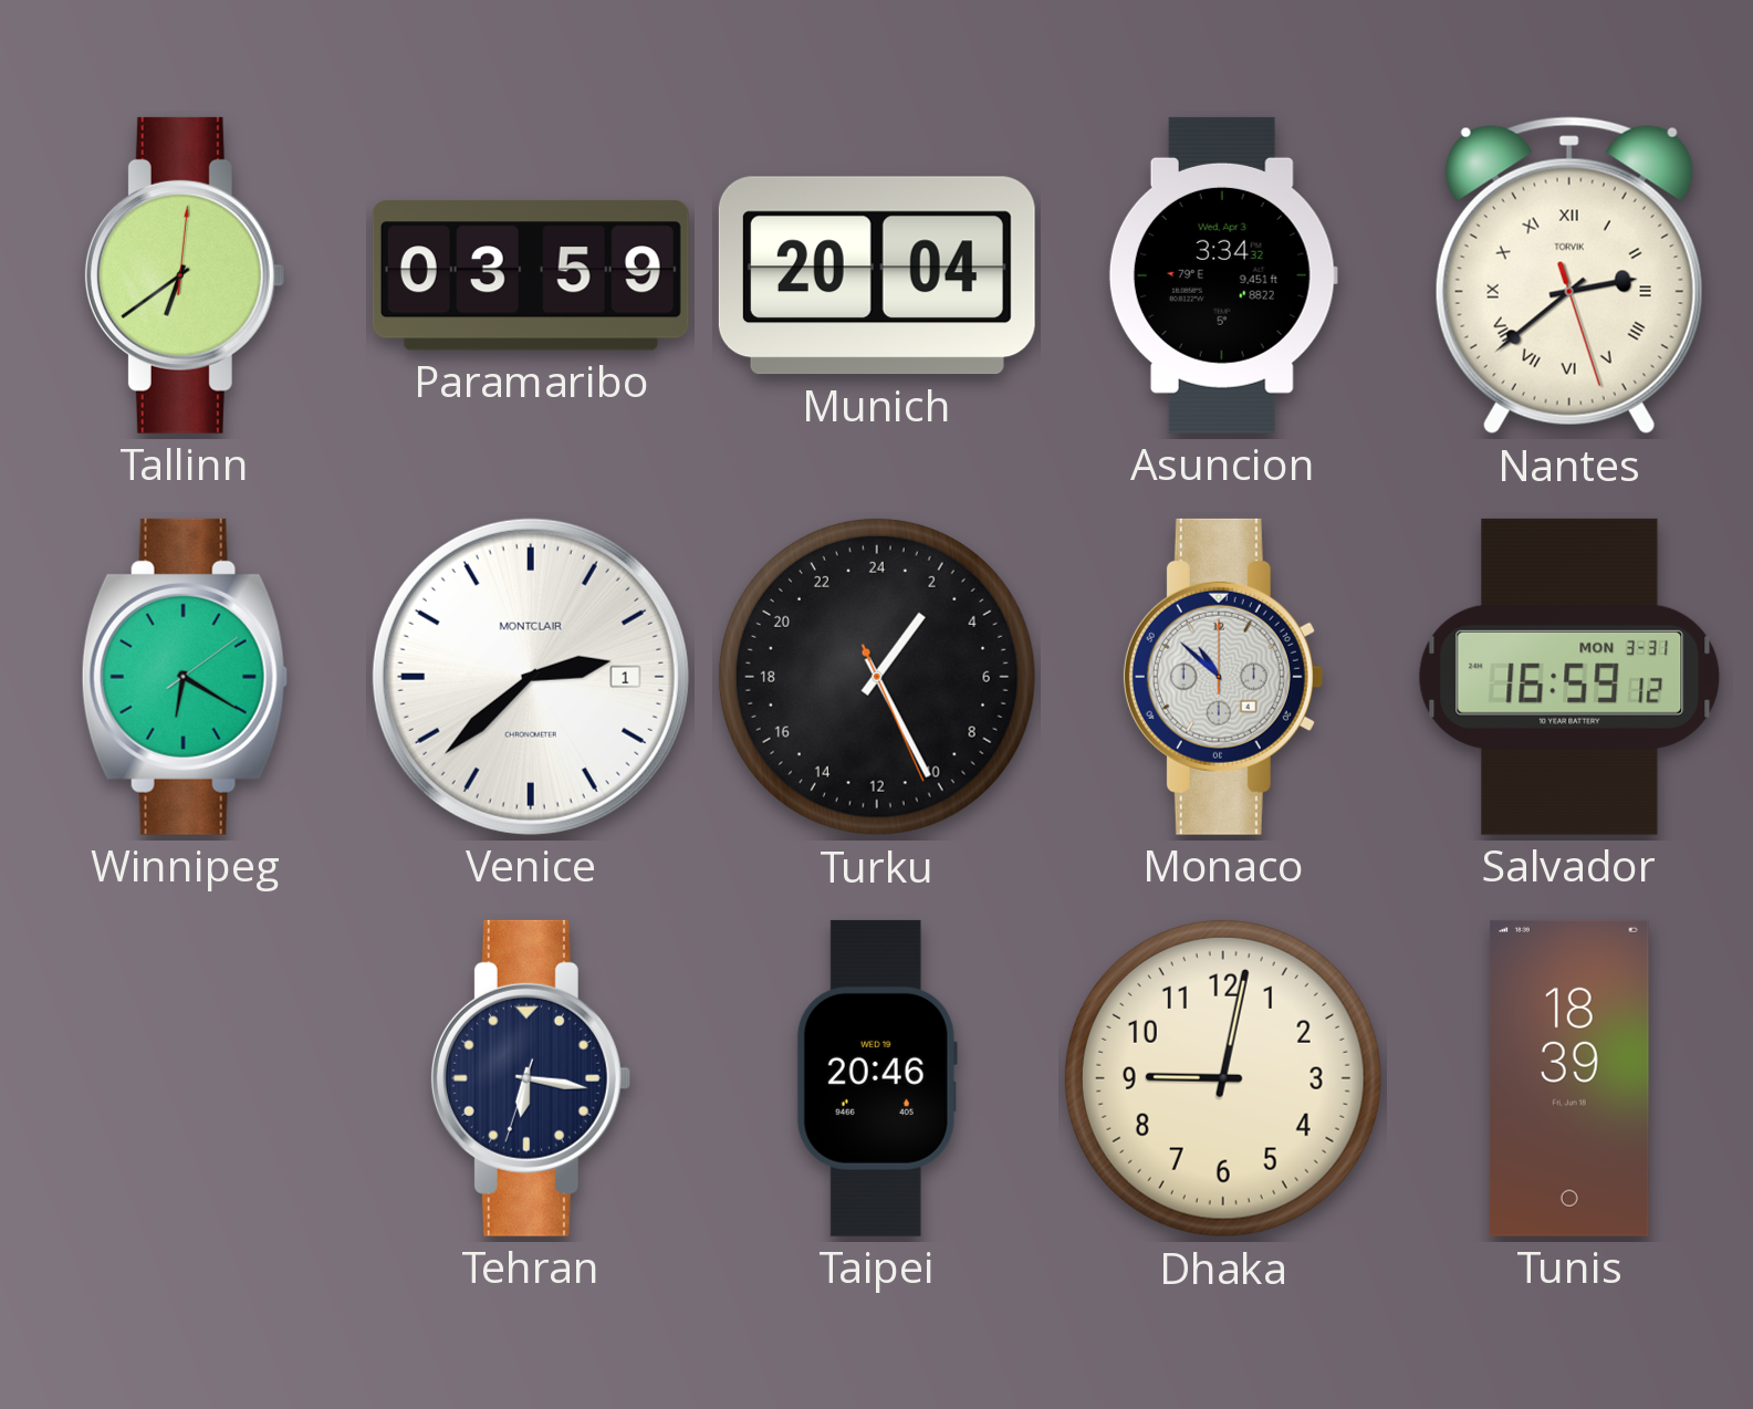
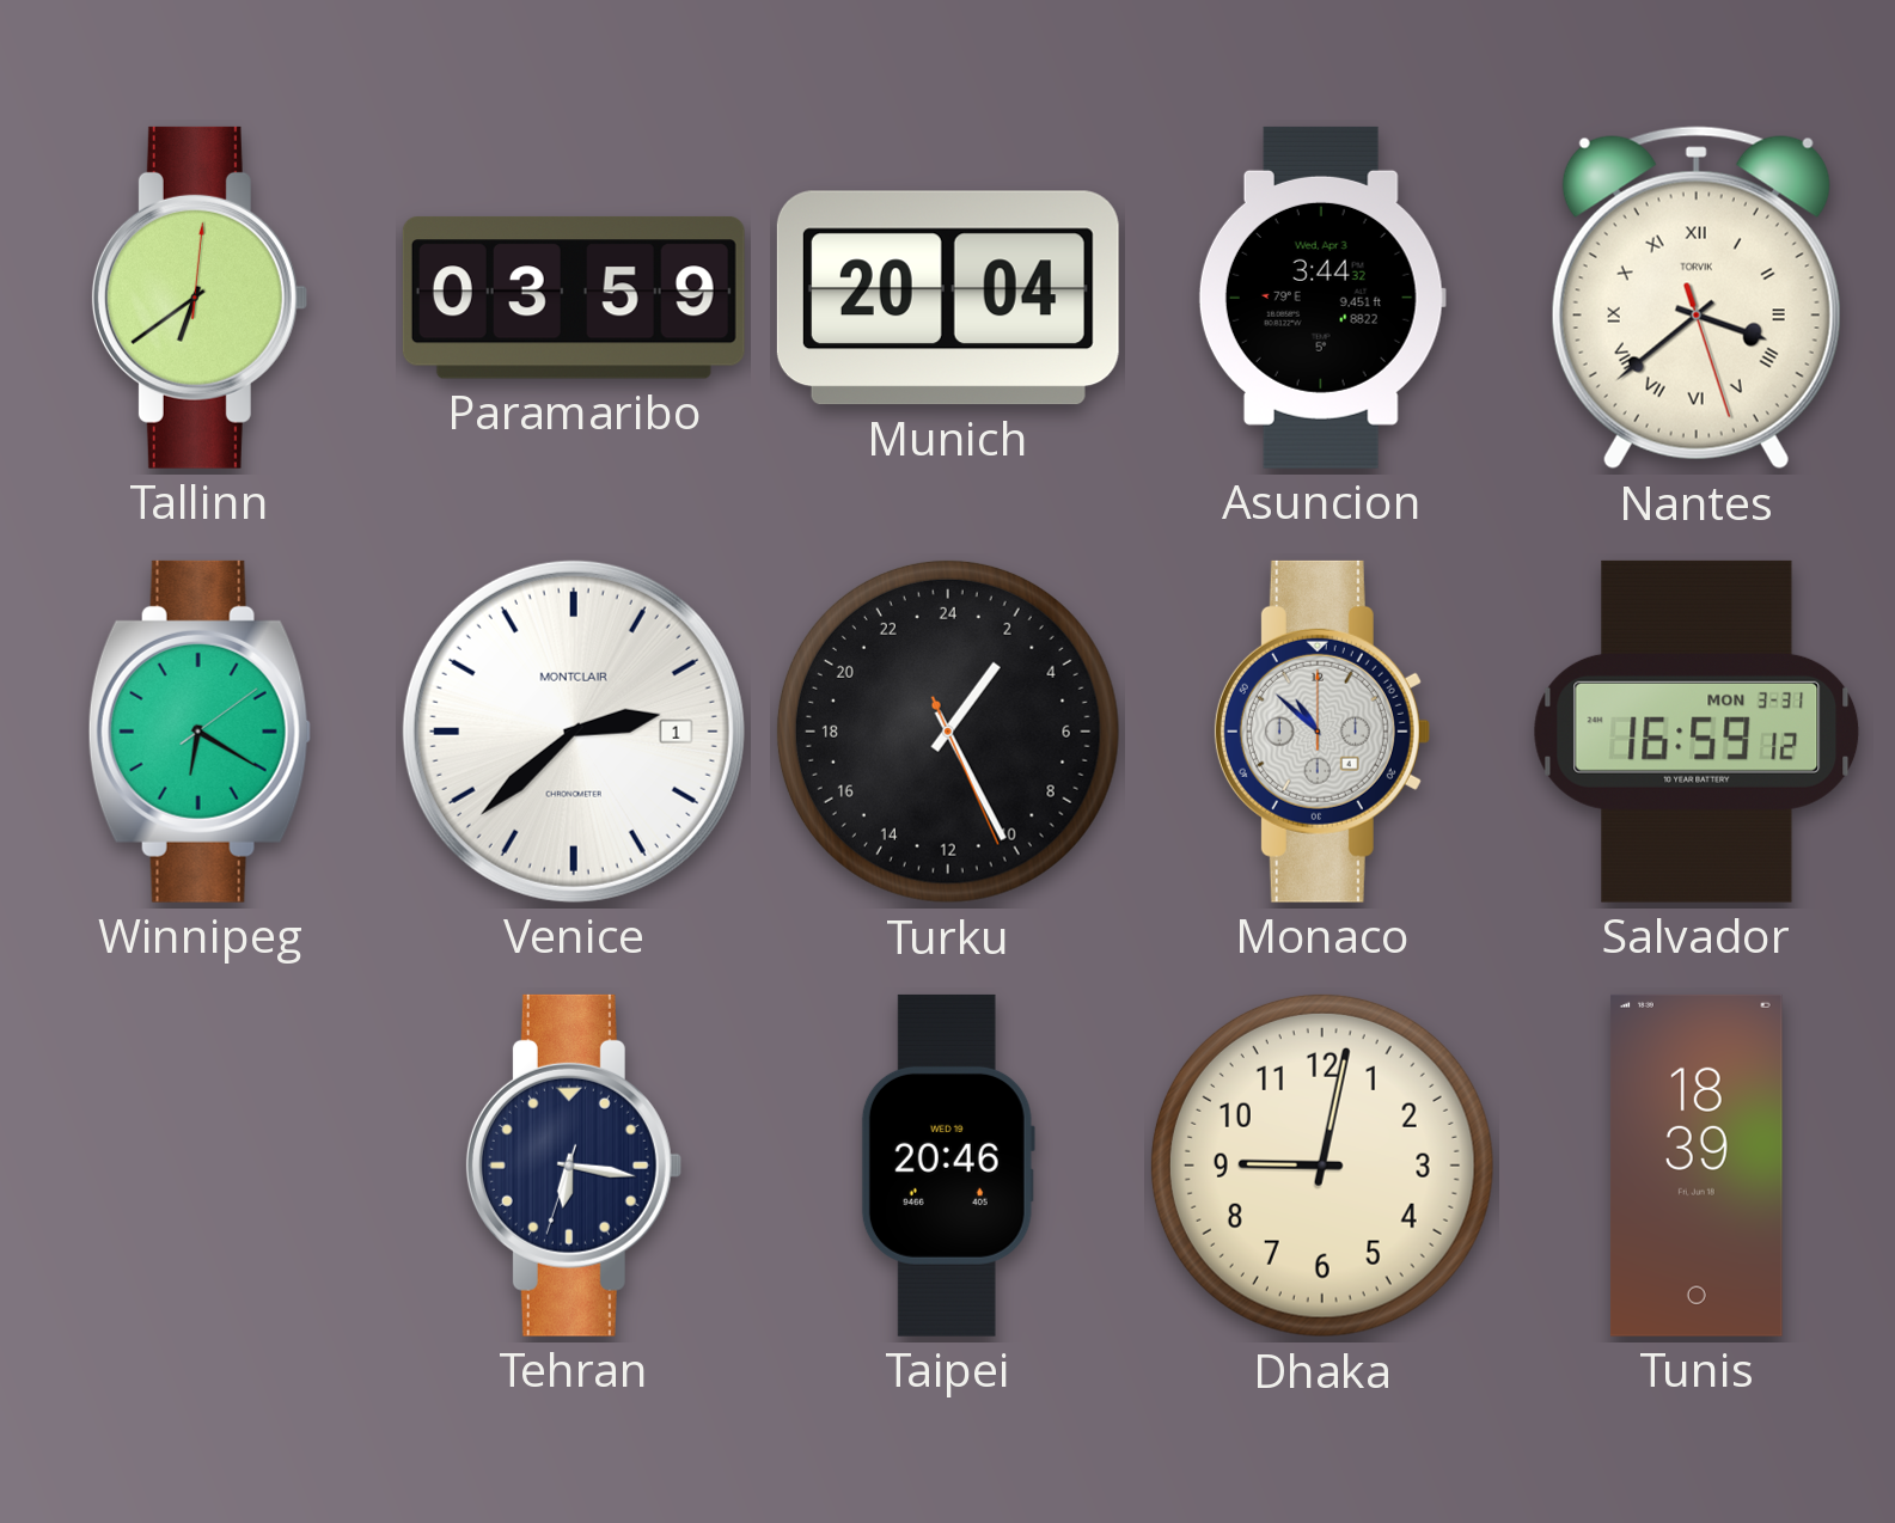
Asuncion: 3:34 -> 3:44 (1322, 298)
Nantes: 2:38 -> 3:38 (1697, 298)
